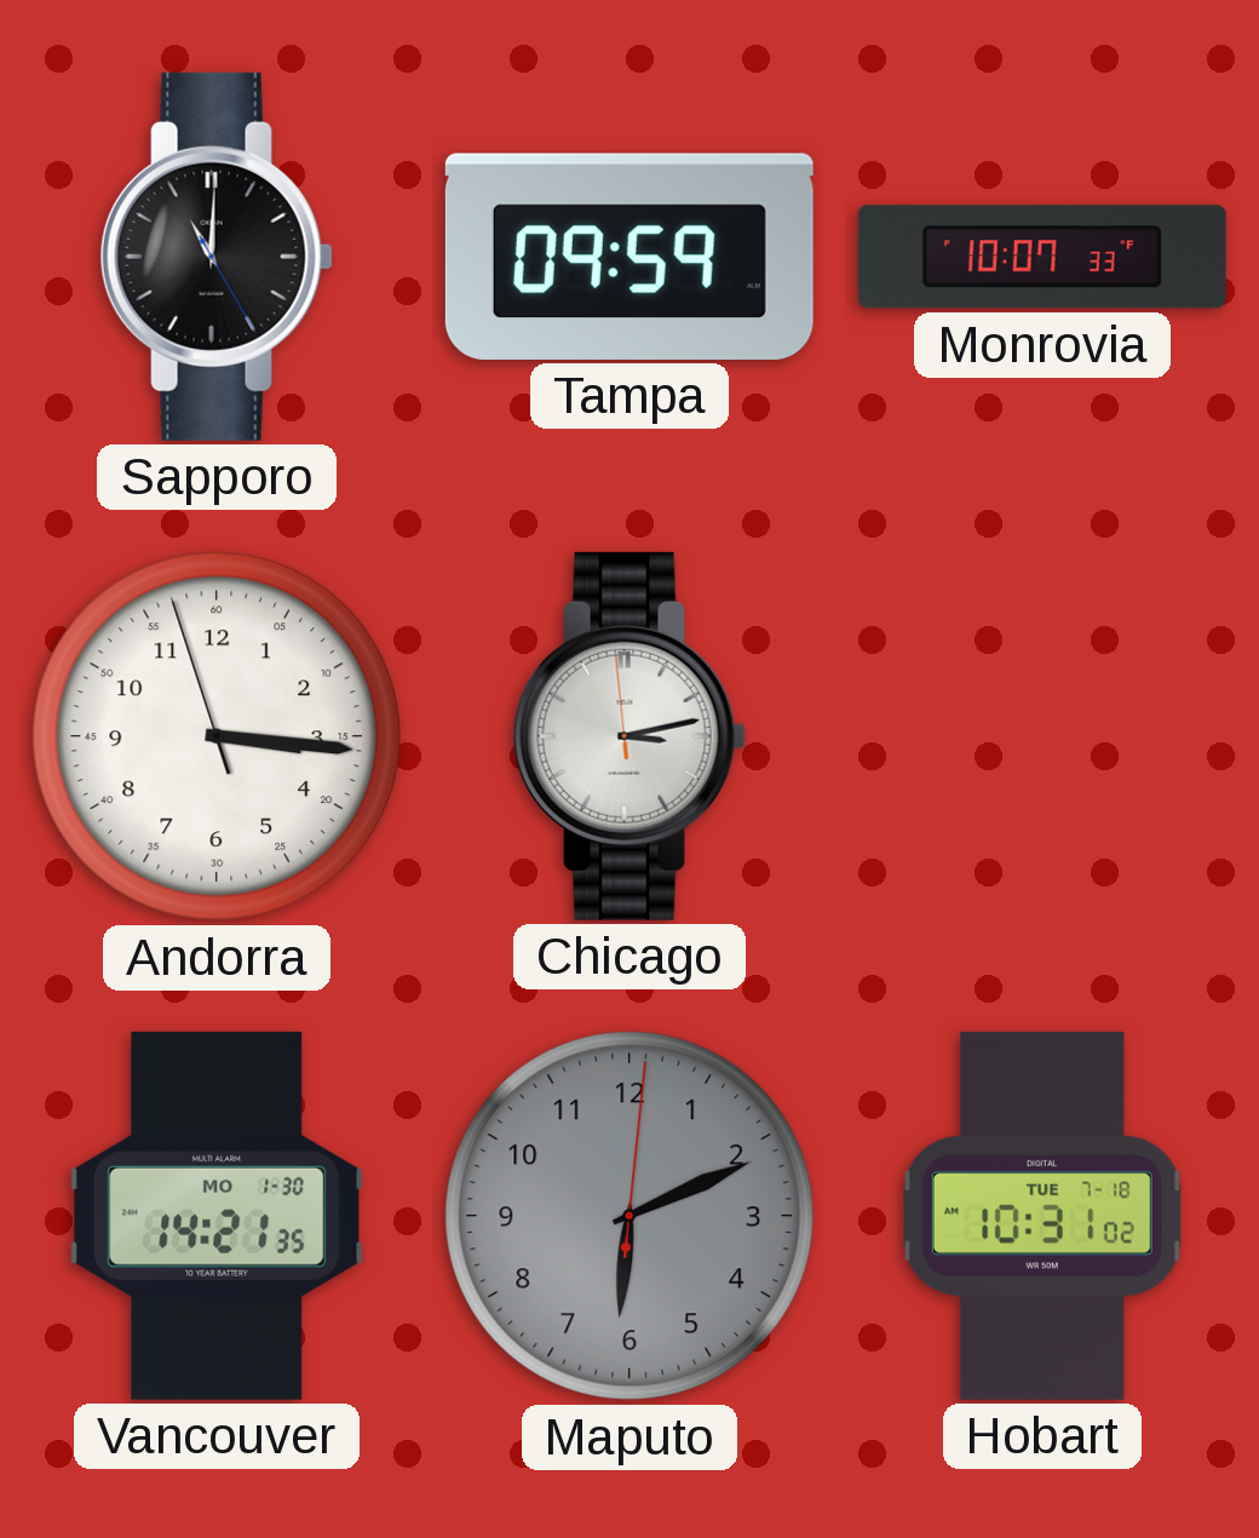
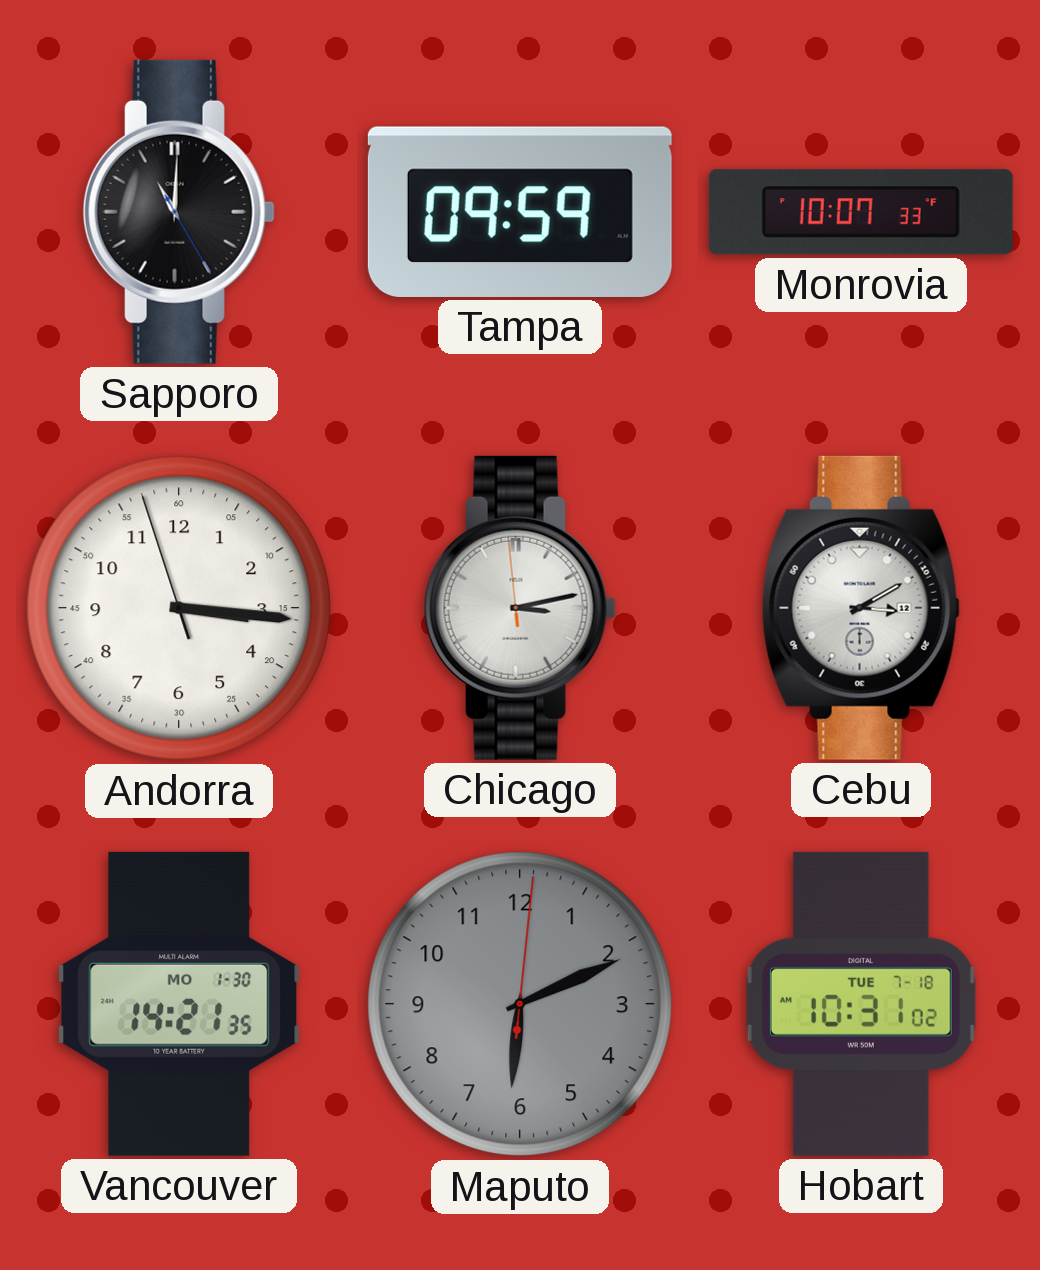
Cebu: none -> 3:10 (861, 608)
